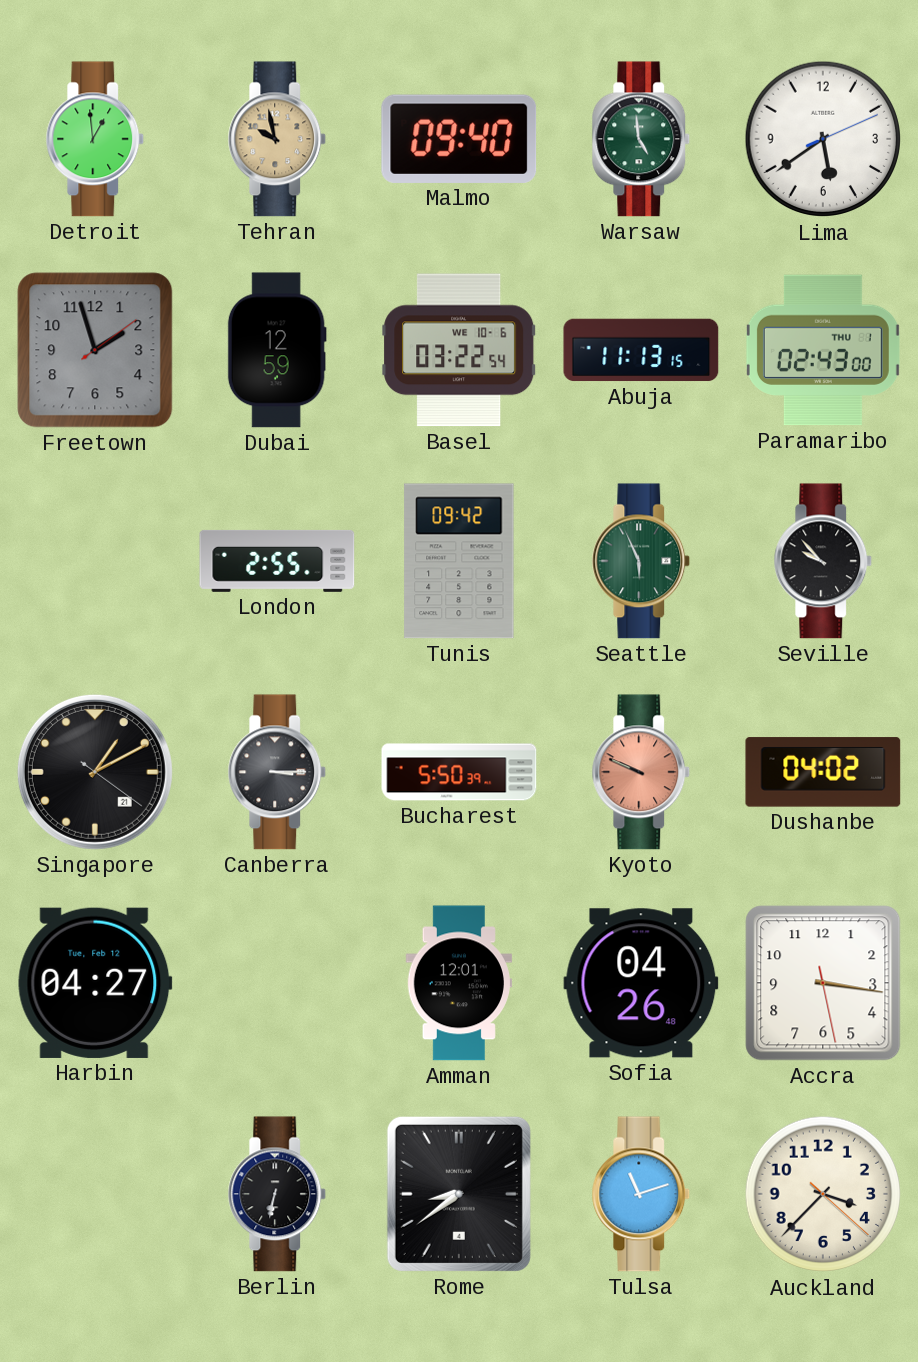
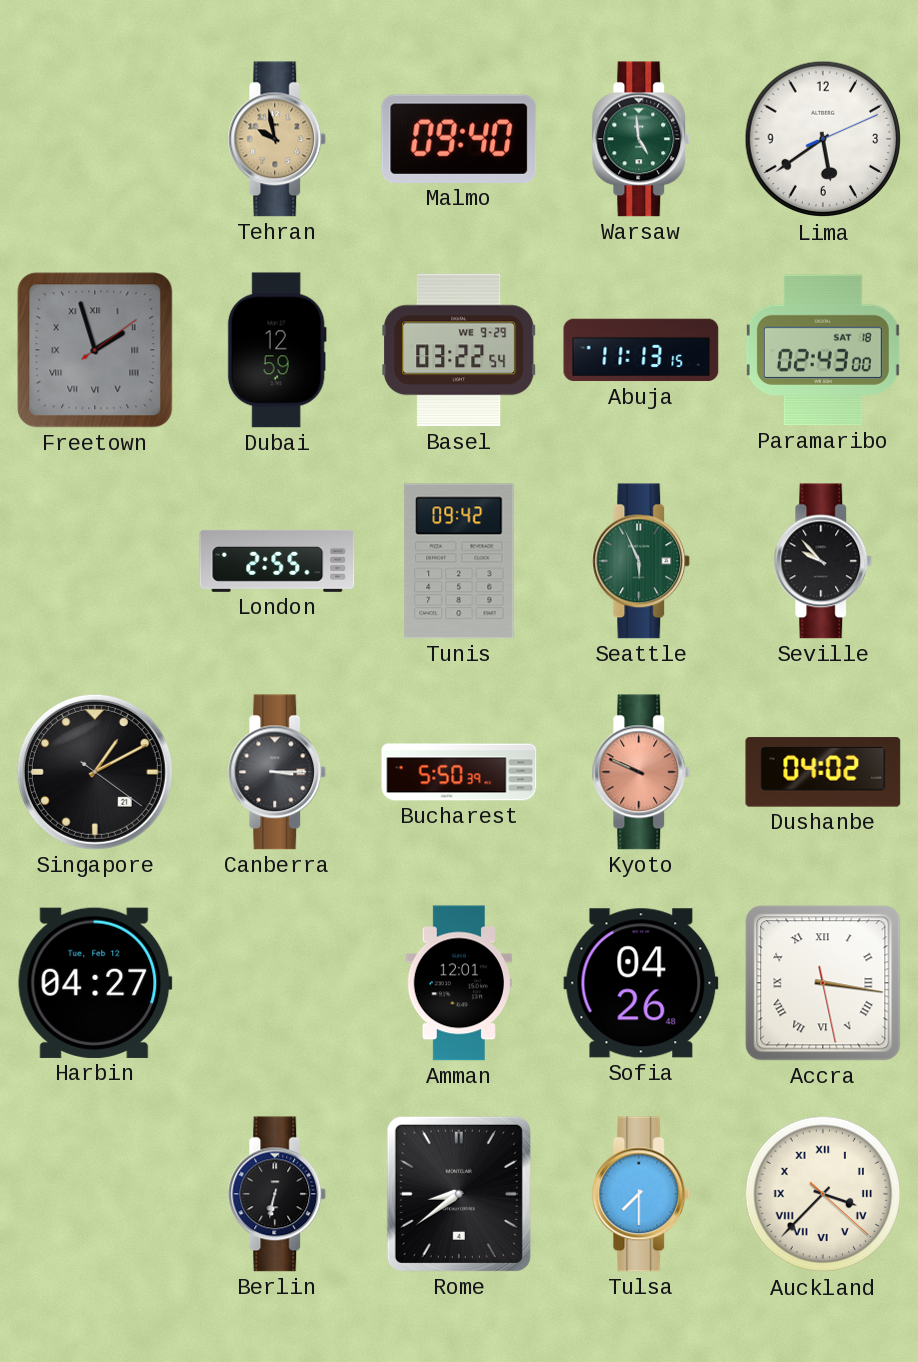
Detroit: 12:59 -> none (95, 139)
Freetown numerals: Arabic -> Roman (95, 350)
Basel date: WE 10-6 -> WE 9-29 (459, 350)
Paramaribo date: THU 1 -> SAT 18 (823, 350)
Accra numerals: Arabic -> Roman (823, 983)
Tulsa: 11:12 -> 7:30 (641, 1194)
Auckland numerals: Arabic -> Roman (823, 1194)
